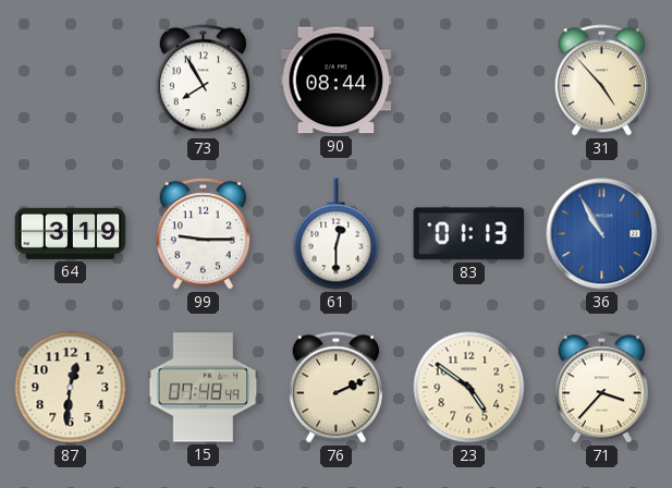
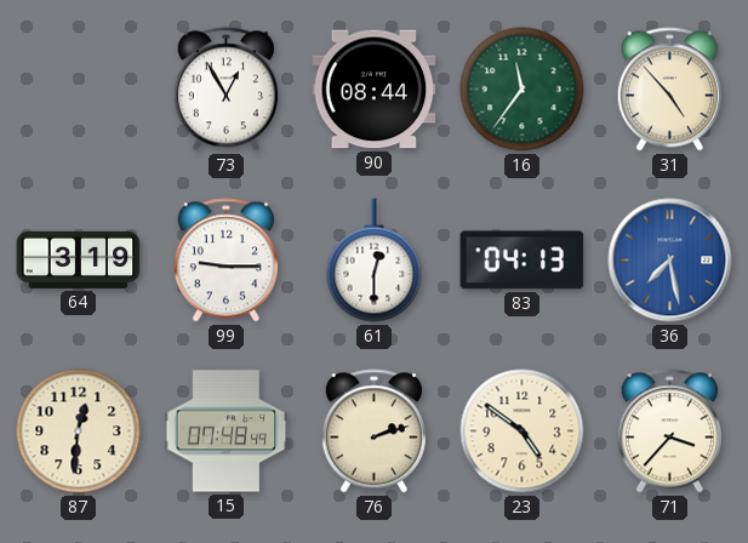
73: 7:55 -> 12:55 (225, 90)
16: none -> 11:36 (523, 90)
83: 01:13 -> 04:13 (523, 261)
36: 10:55 -> 7:28 (670, 261)
76: 2:11 -> 2:12 (373, 431)
